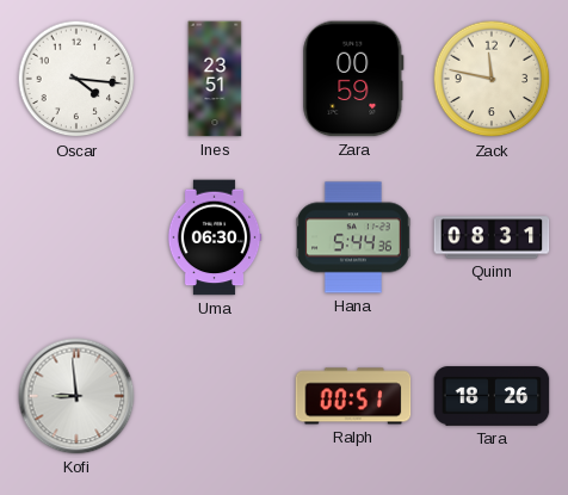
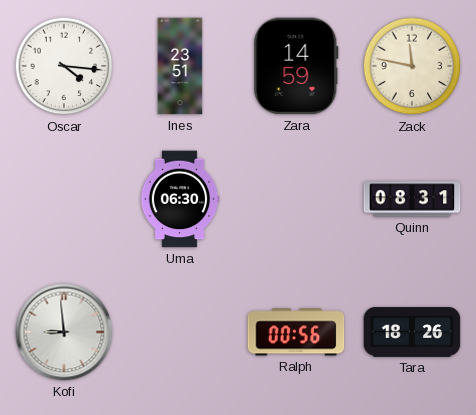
Zara: 00:59 -> 14:59 (296, 66)
Hana: 5:44 -> none (353, 237)
Ralph: 00:51 -> 00:56 (296, 332)
